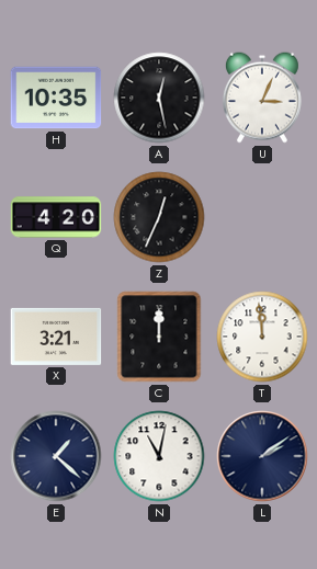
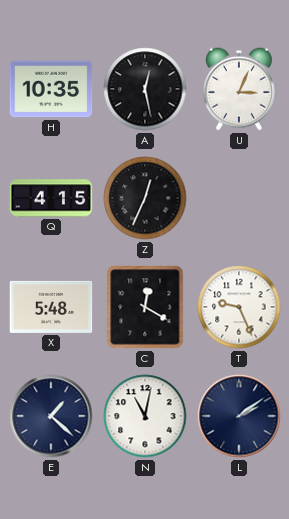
Q: 4:20 -> 4:15 (51, 198)
X: 3:21 -> 5:48 (51, 307)
C: 12:00 -> 12:20 (145, 307)
T: 11:59 -> 9:26 (239, 307)
